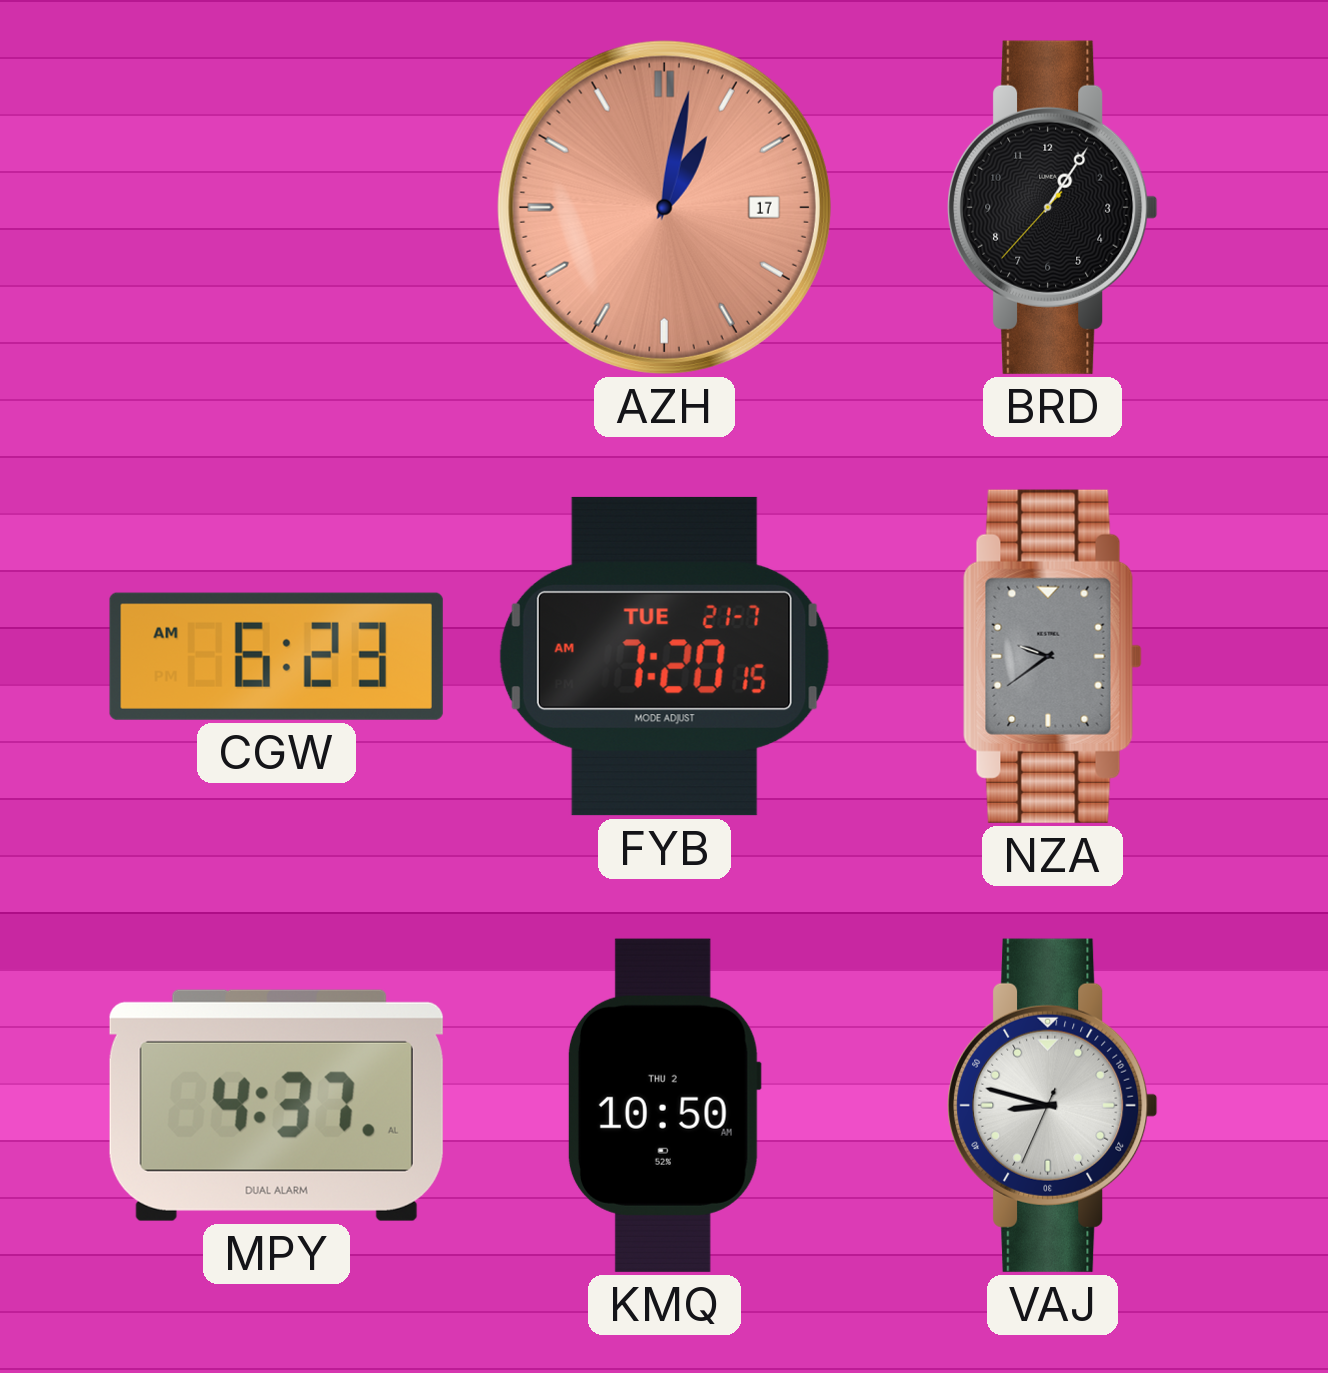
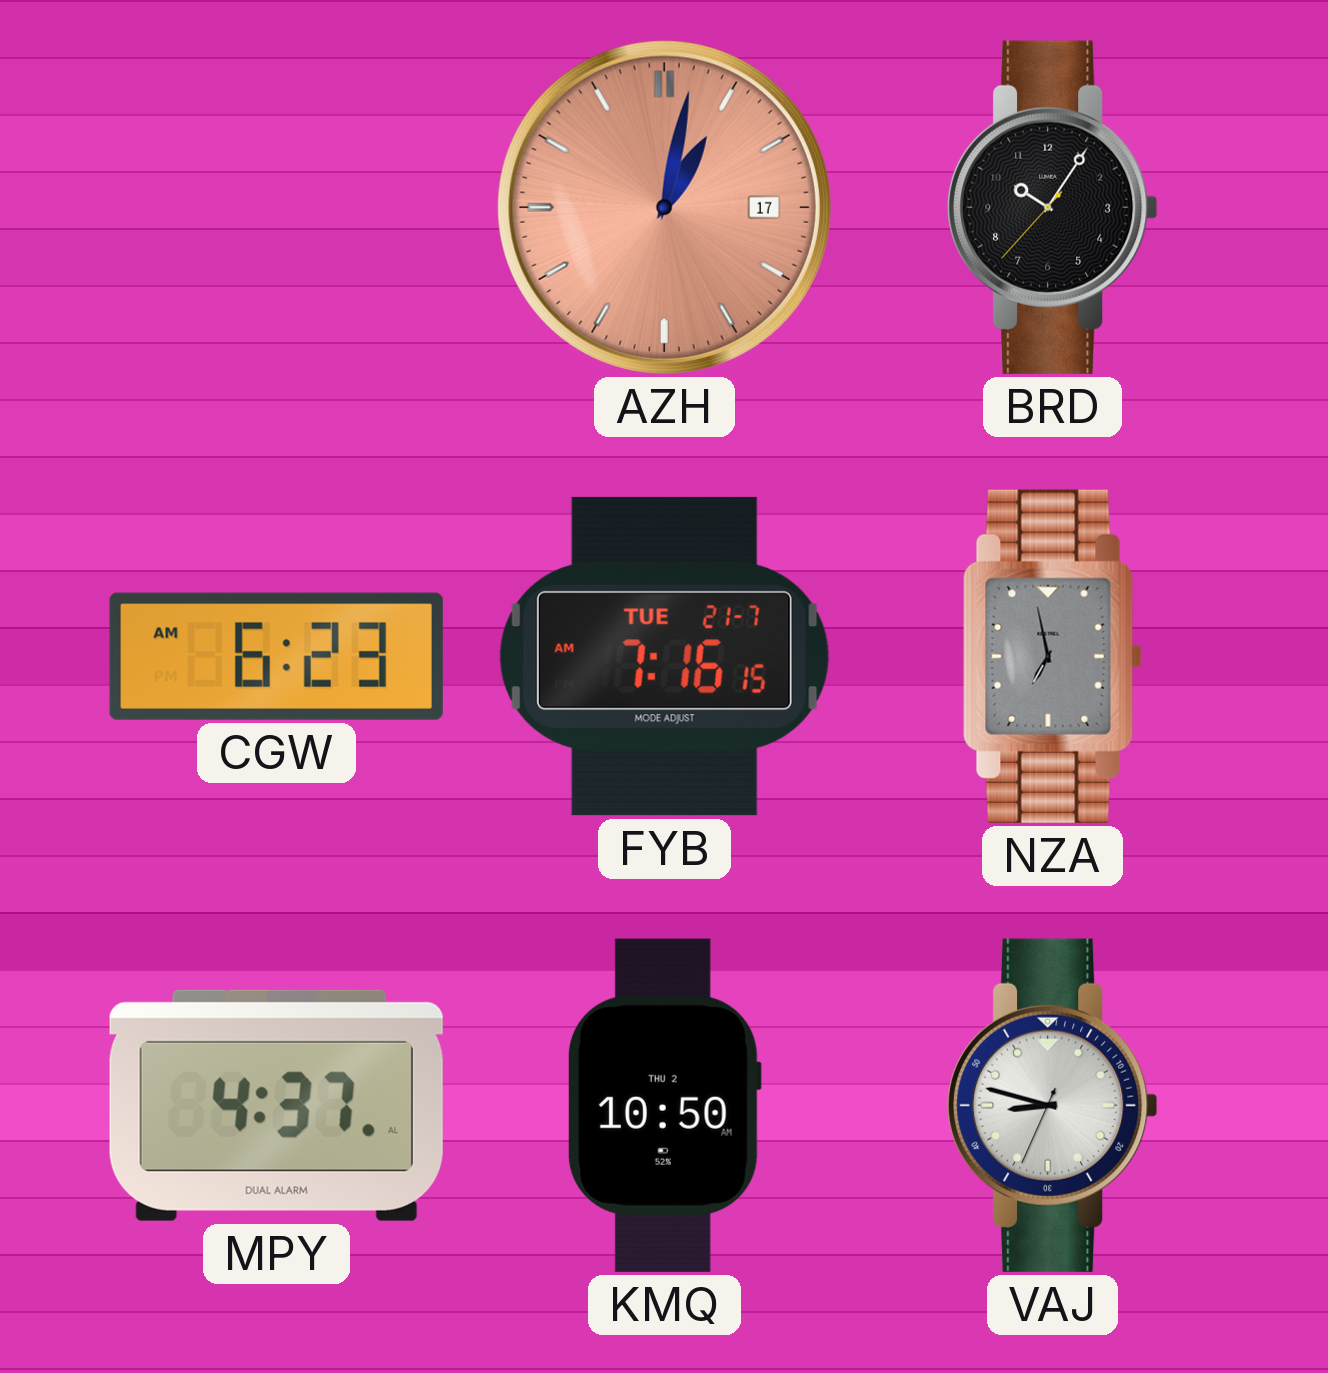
BRD: 1:05 -> 10:05 (1053, 207)
FYB: 7:20 -> 7:16 (664, 656)
NZA: 9:39 -> 6:58 (1052, 656)
